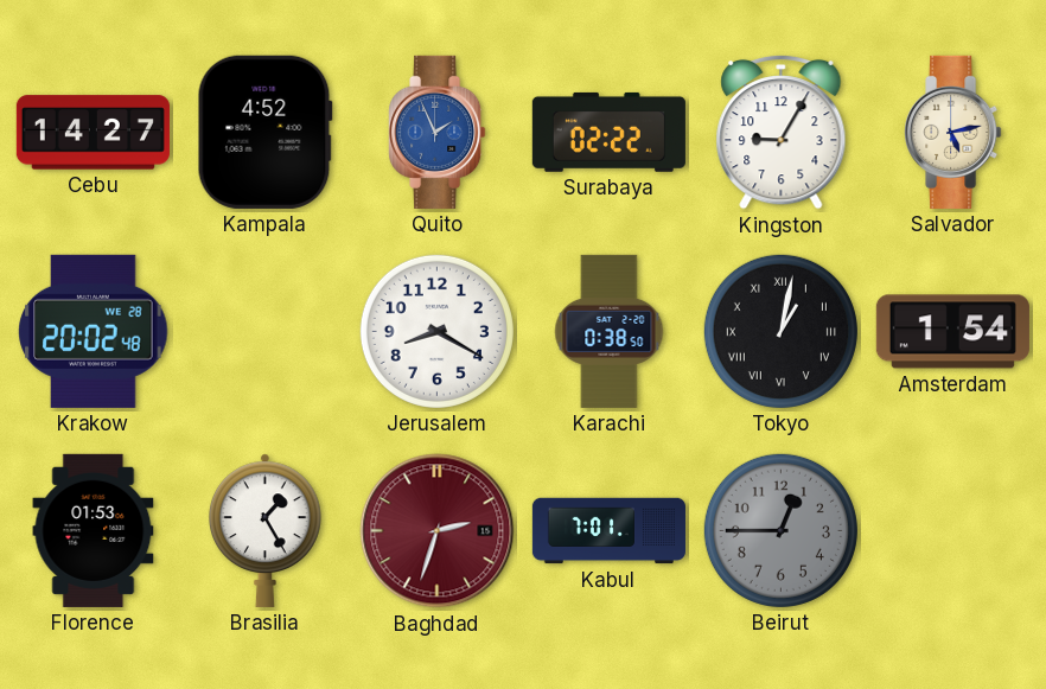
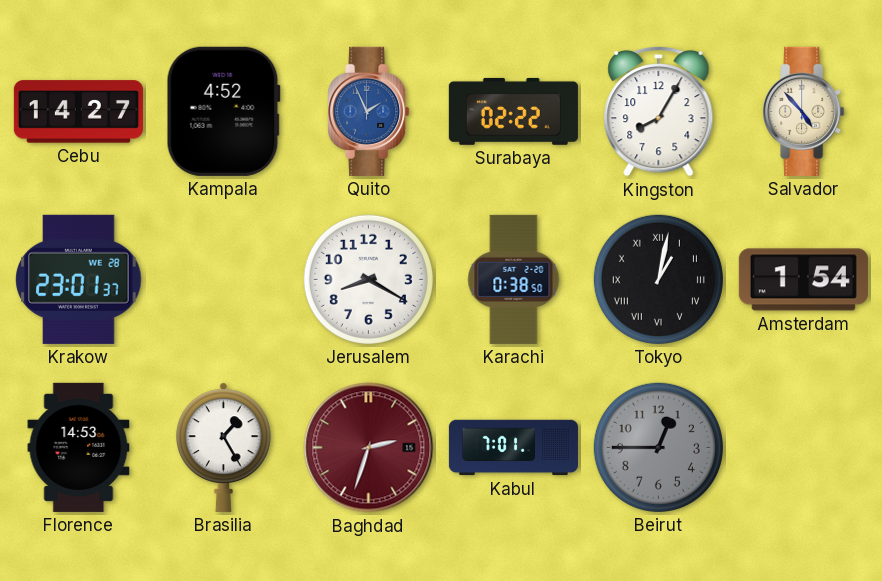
Kingston: 9:05 -> 8:05 (659, 111)
Salvador: 5:13 -> 4:53 (804, 111)
Krakow: 20:02 -> 23:01 (79, 279)
Florence: 01:53 -> 14:53 (79, 447)
